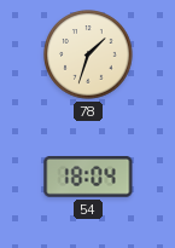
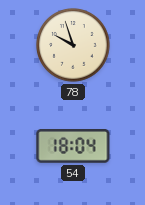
78: 1:33 -> 9:57 (73, 45)
